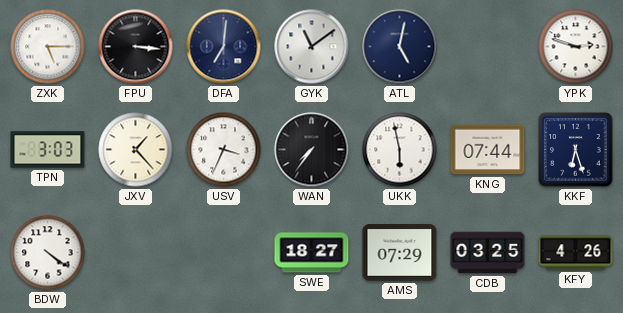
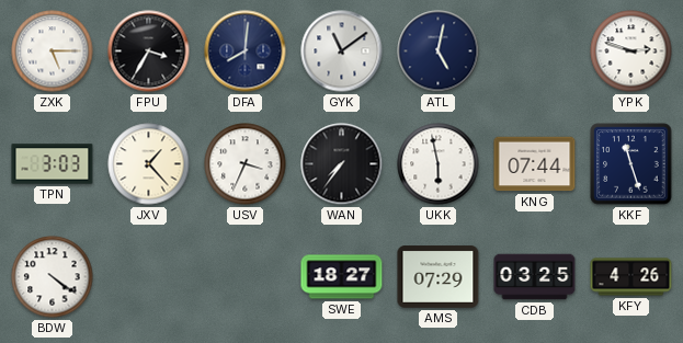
FPU: 3:16 -> 3:35 (149, 52)
DFA: 7:01 -> 8:01 (246, 52)
KKF: 6:27 -> 11:27 (631, 164)
